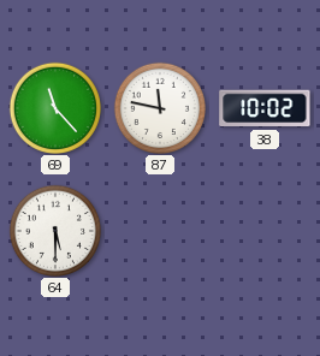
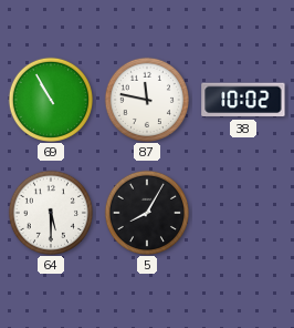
69: 11:23 -> 10:55 (50, 99)
5: none -> 8:05 (146, 212)
